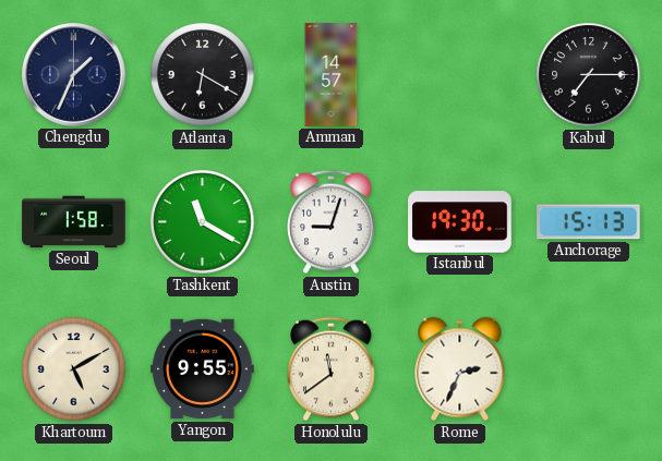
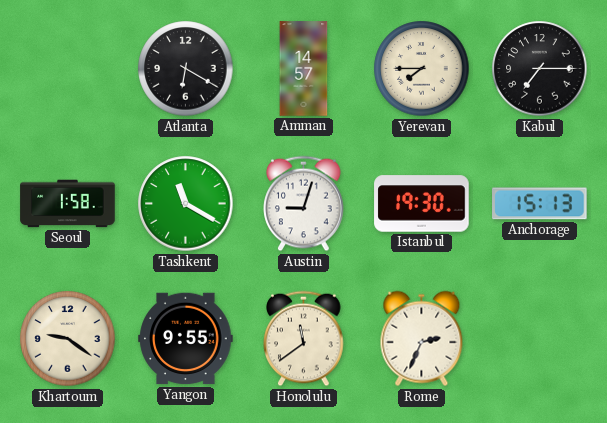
Chengdu: 1:34 -> none (74, 75)
Yerevan: none -> 7:45 (422, 69)
Khartoum: 5:10 -> 9:21 (68, 339)
